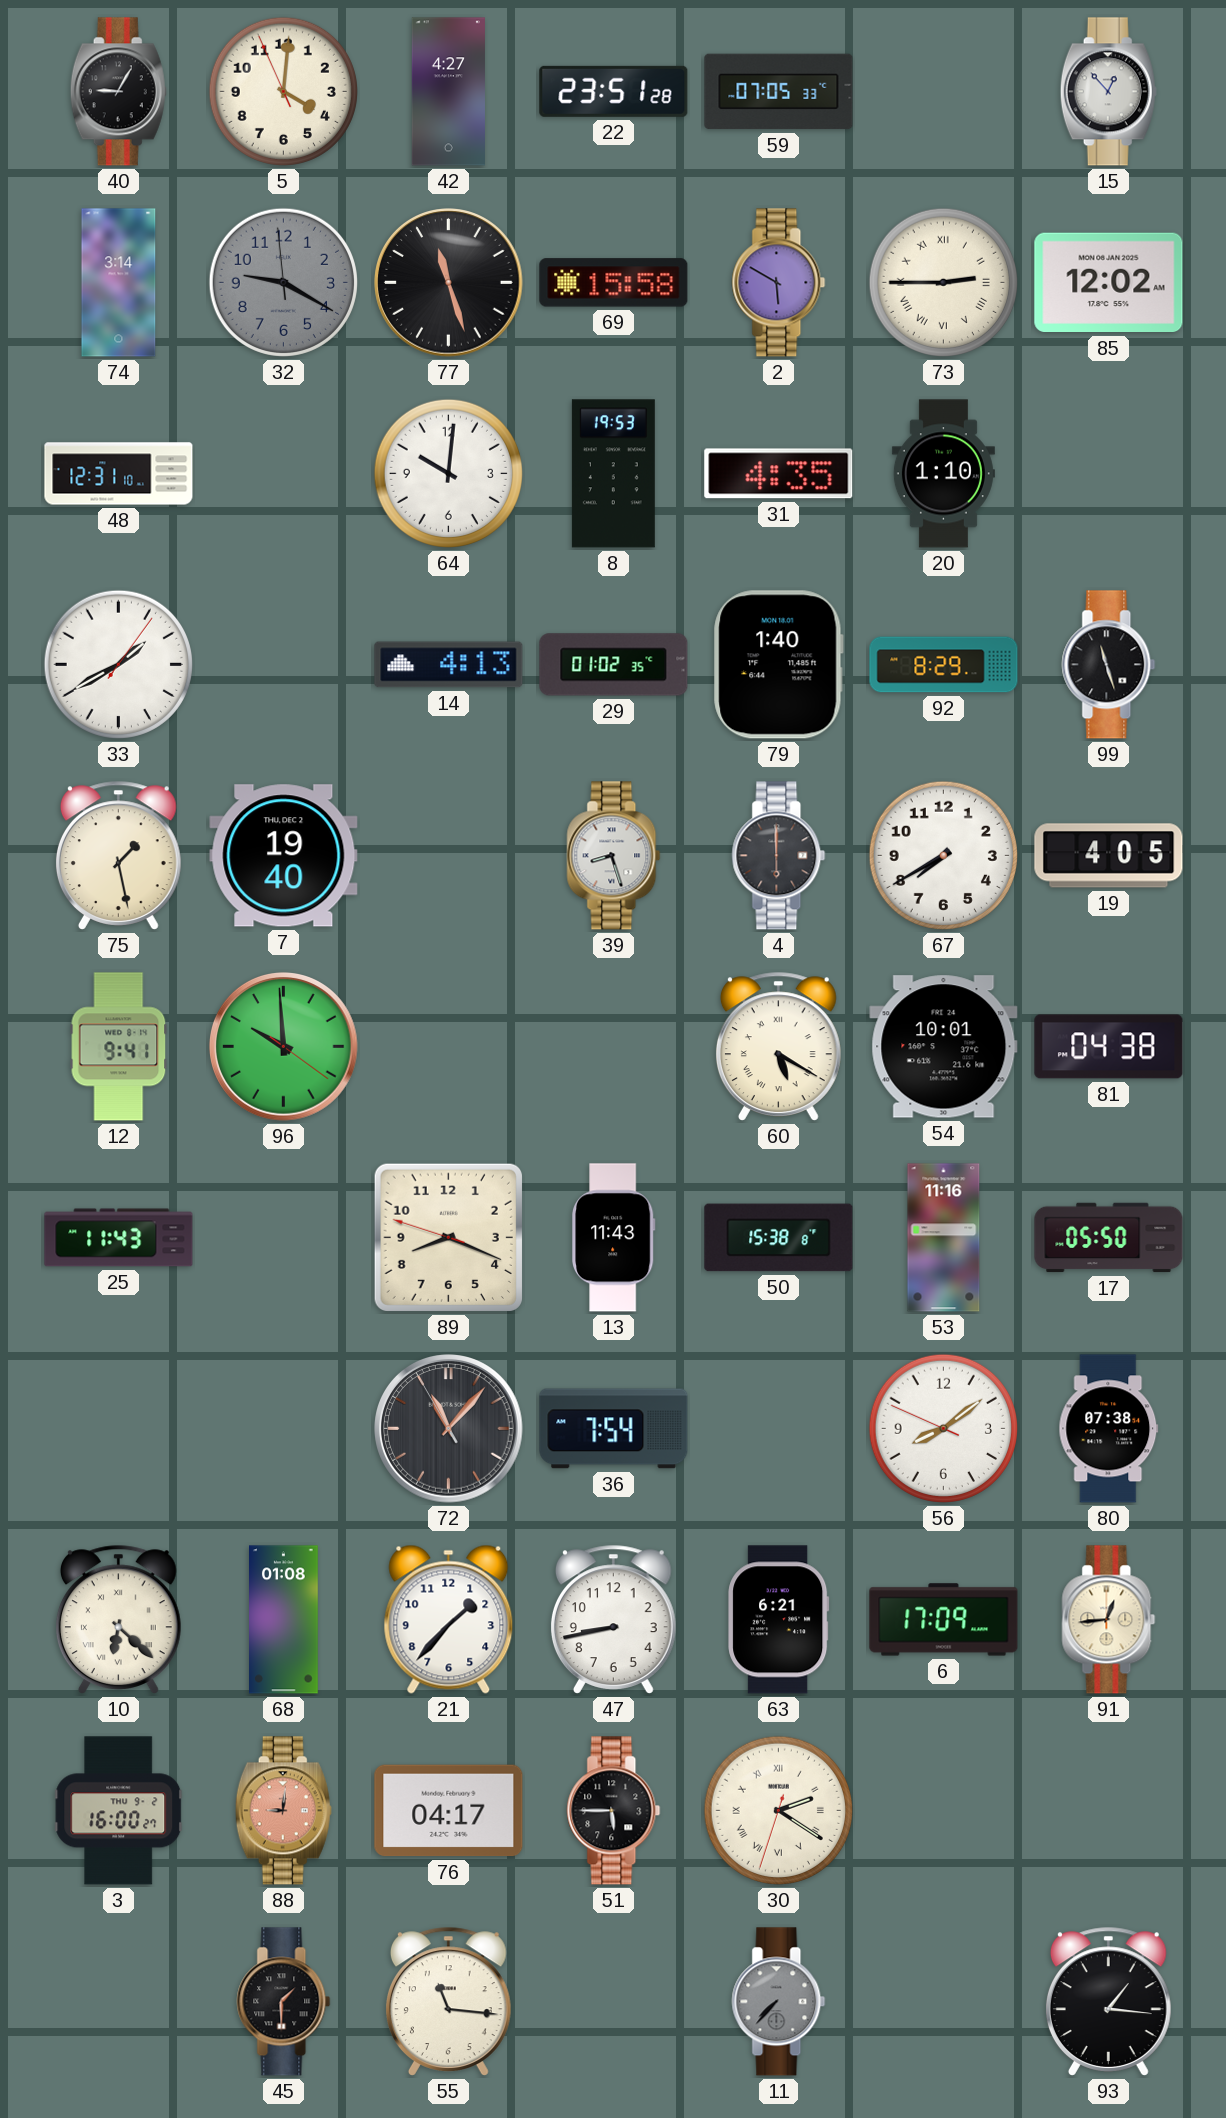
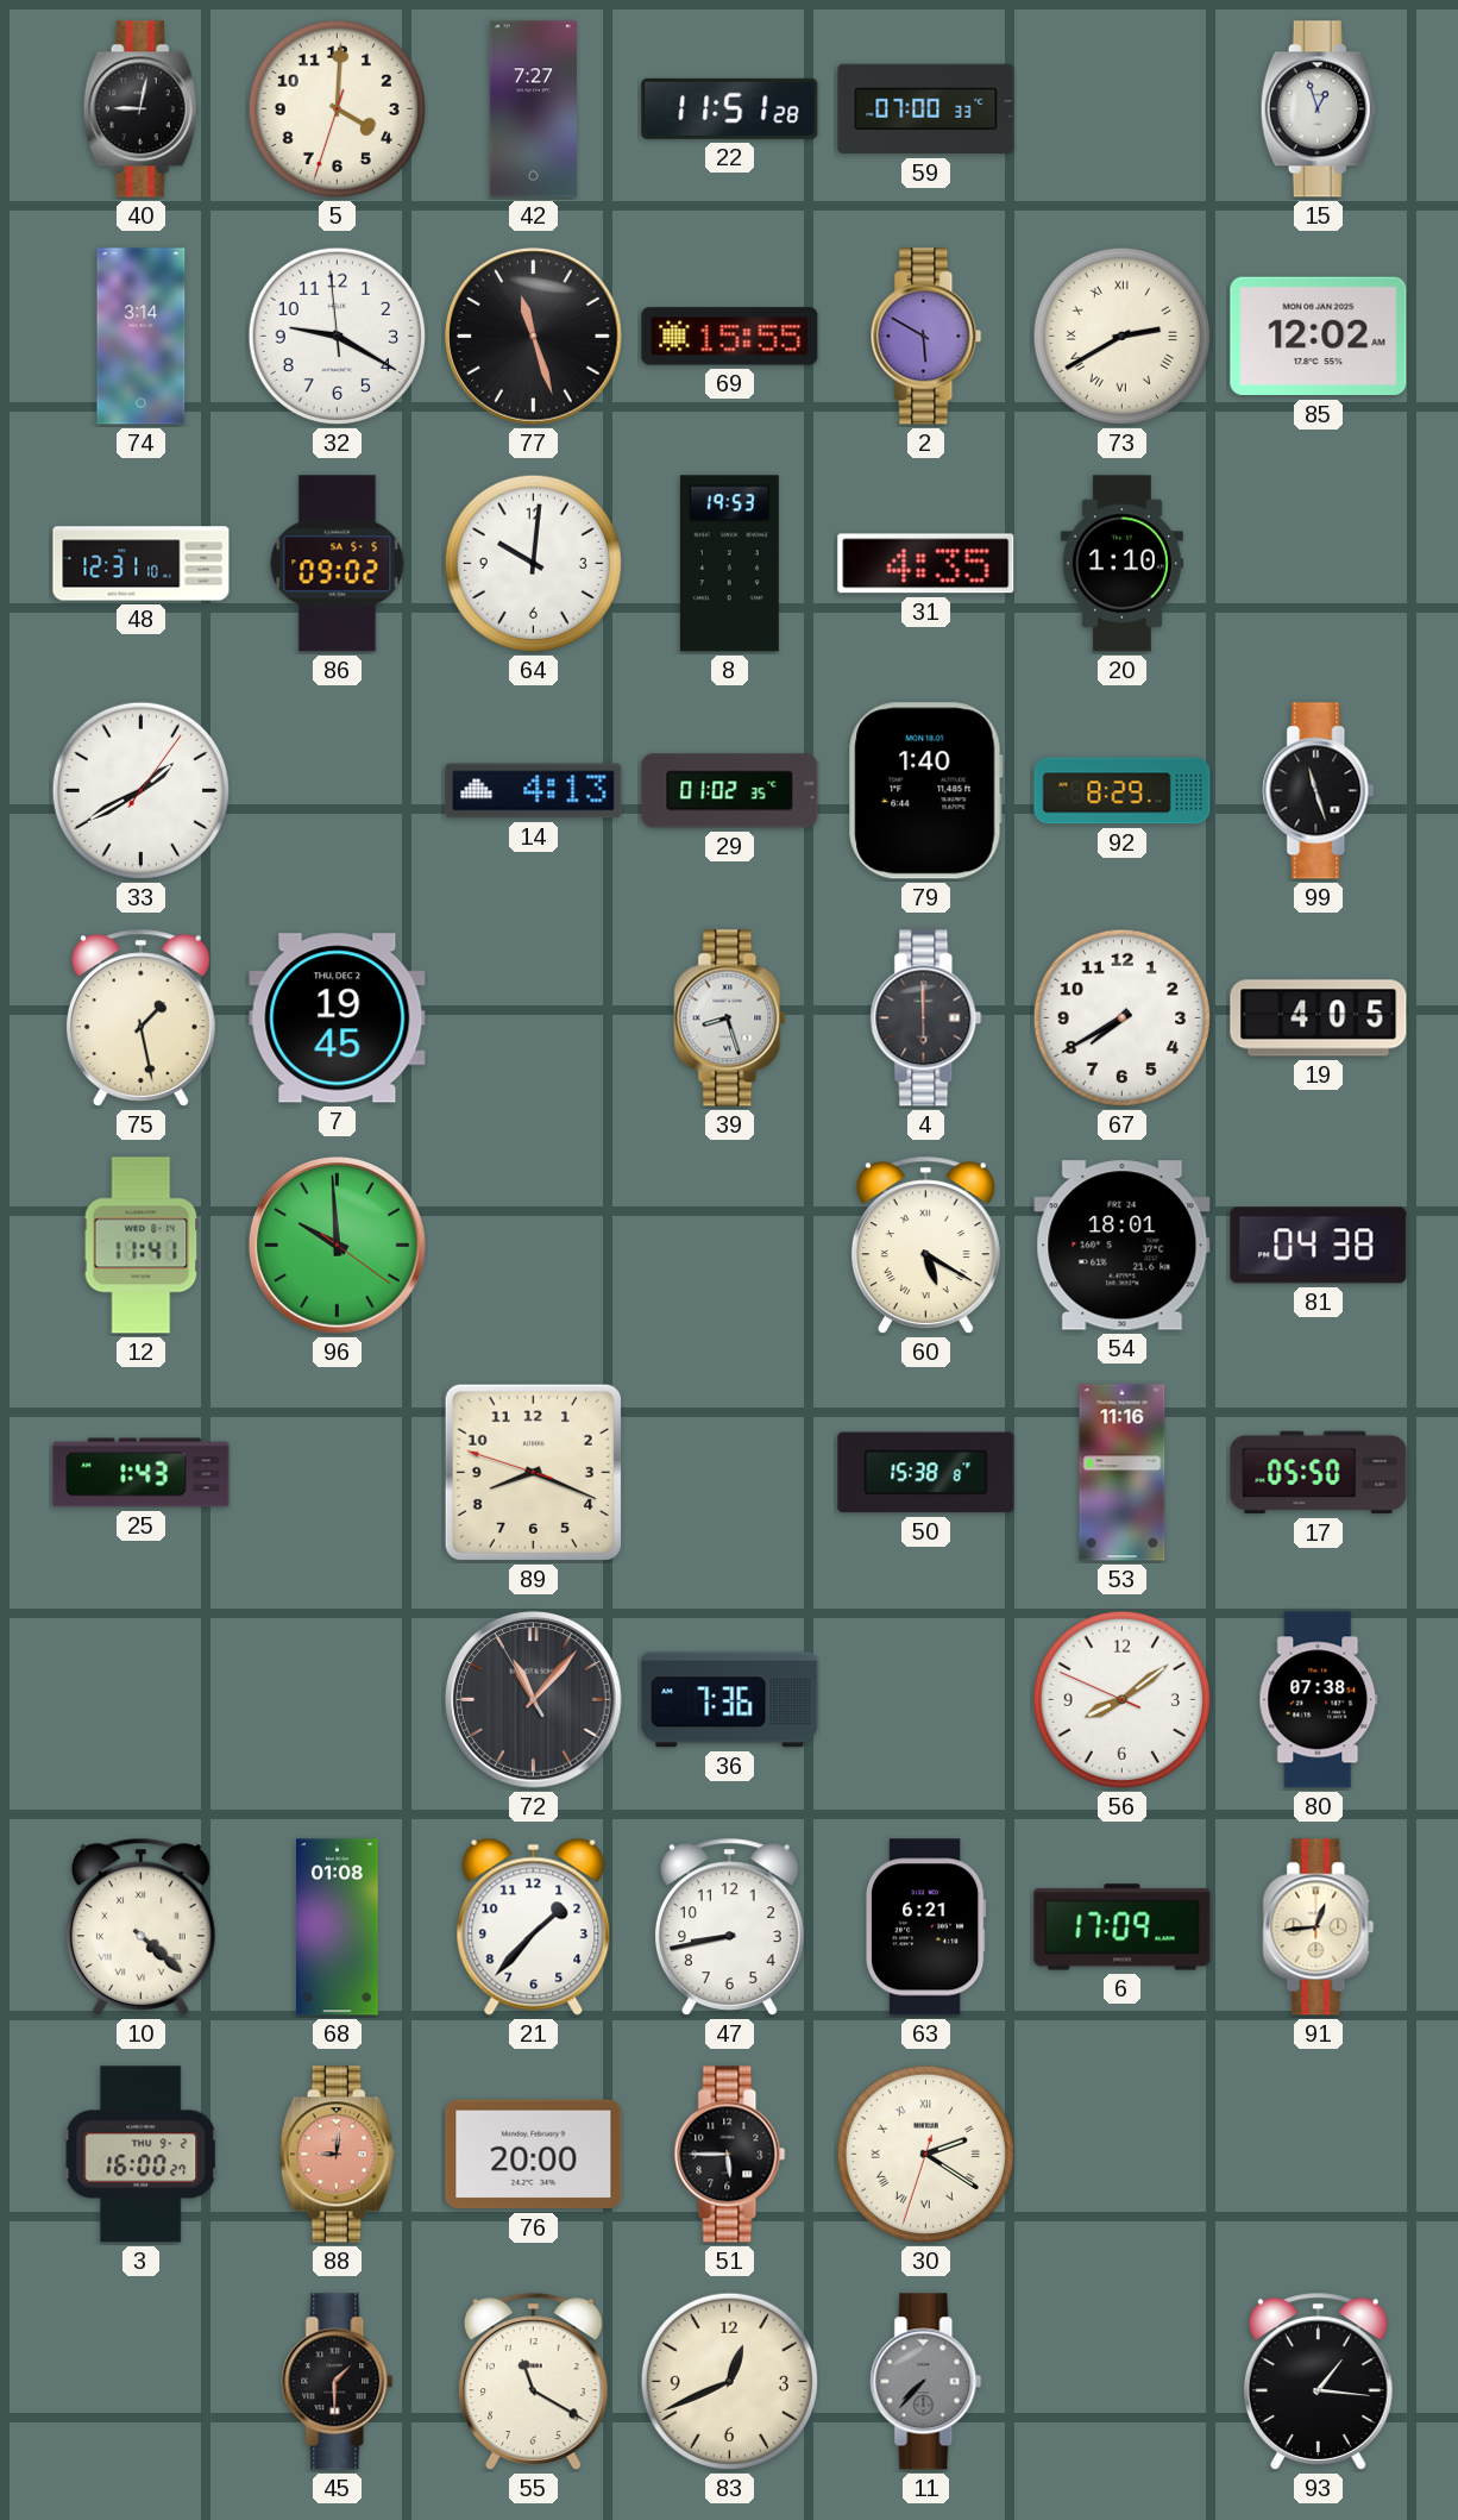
40: 9:05 -> 9:02 (140, 109)
5: 4:00:56 -> 4:00:33 (337, 108)
42: 4:27 -> 7:27 (533, 109)
22: 23:51 -> 11:51 (730, 108)
59: 07:05 -> 07:00 (926, 109)
15: 12:53 -> 12:57 (1318, 109)
32 dial: grey -> white (337, 336)
69: 15:58 -> 15:55 (730, 337)
73: 2:45 -> 2:40 (1121, 336)
86: none -> 09:02 (338, 564)
7: 19:40 -> 19:45 (338, 1018)
12: 9:41 -> 11:41 (142, 1246)
54: 10:01 -> 18:01 (1123, 1246)
25: 11:43 -> 1:43 (142, 1473)
13: 11:43 -> none (614, 1238)
36: 7:54 -> 7:36 (730, 1700)
10: 6:22 -> 4:22 (140, 1926)
76: 04:17 -> 20:00 (534, 2155)
55: 11:16 -> 11:20 (533, 2381)
83: none -> 12:41 (729, 2381)
